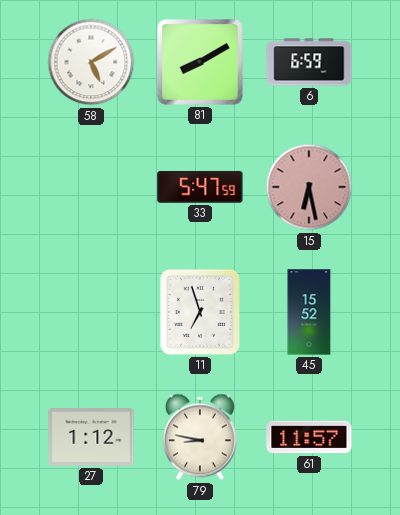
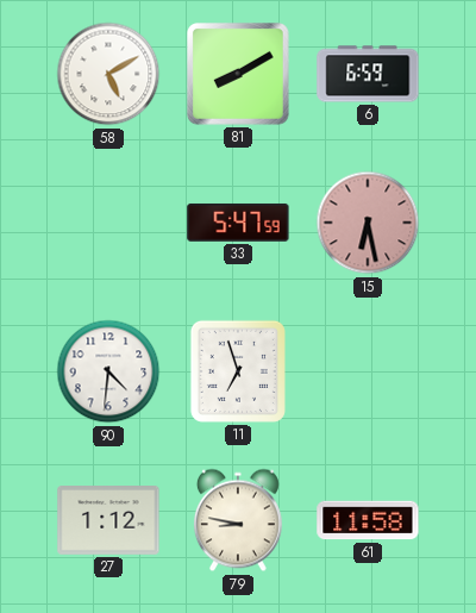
90: none -> 4:31 (108, 371)
45: 15:52 -> none (309, 312)
61: 11:57 -> 11:58 (368, 520)
